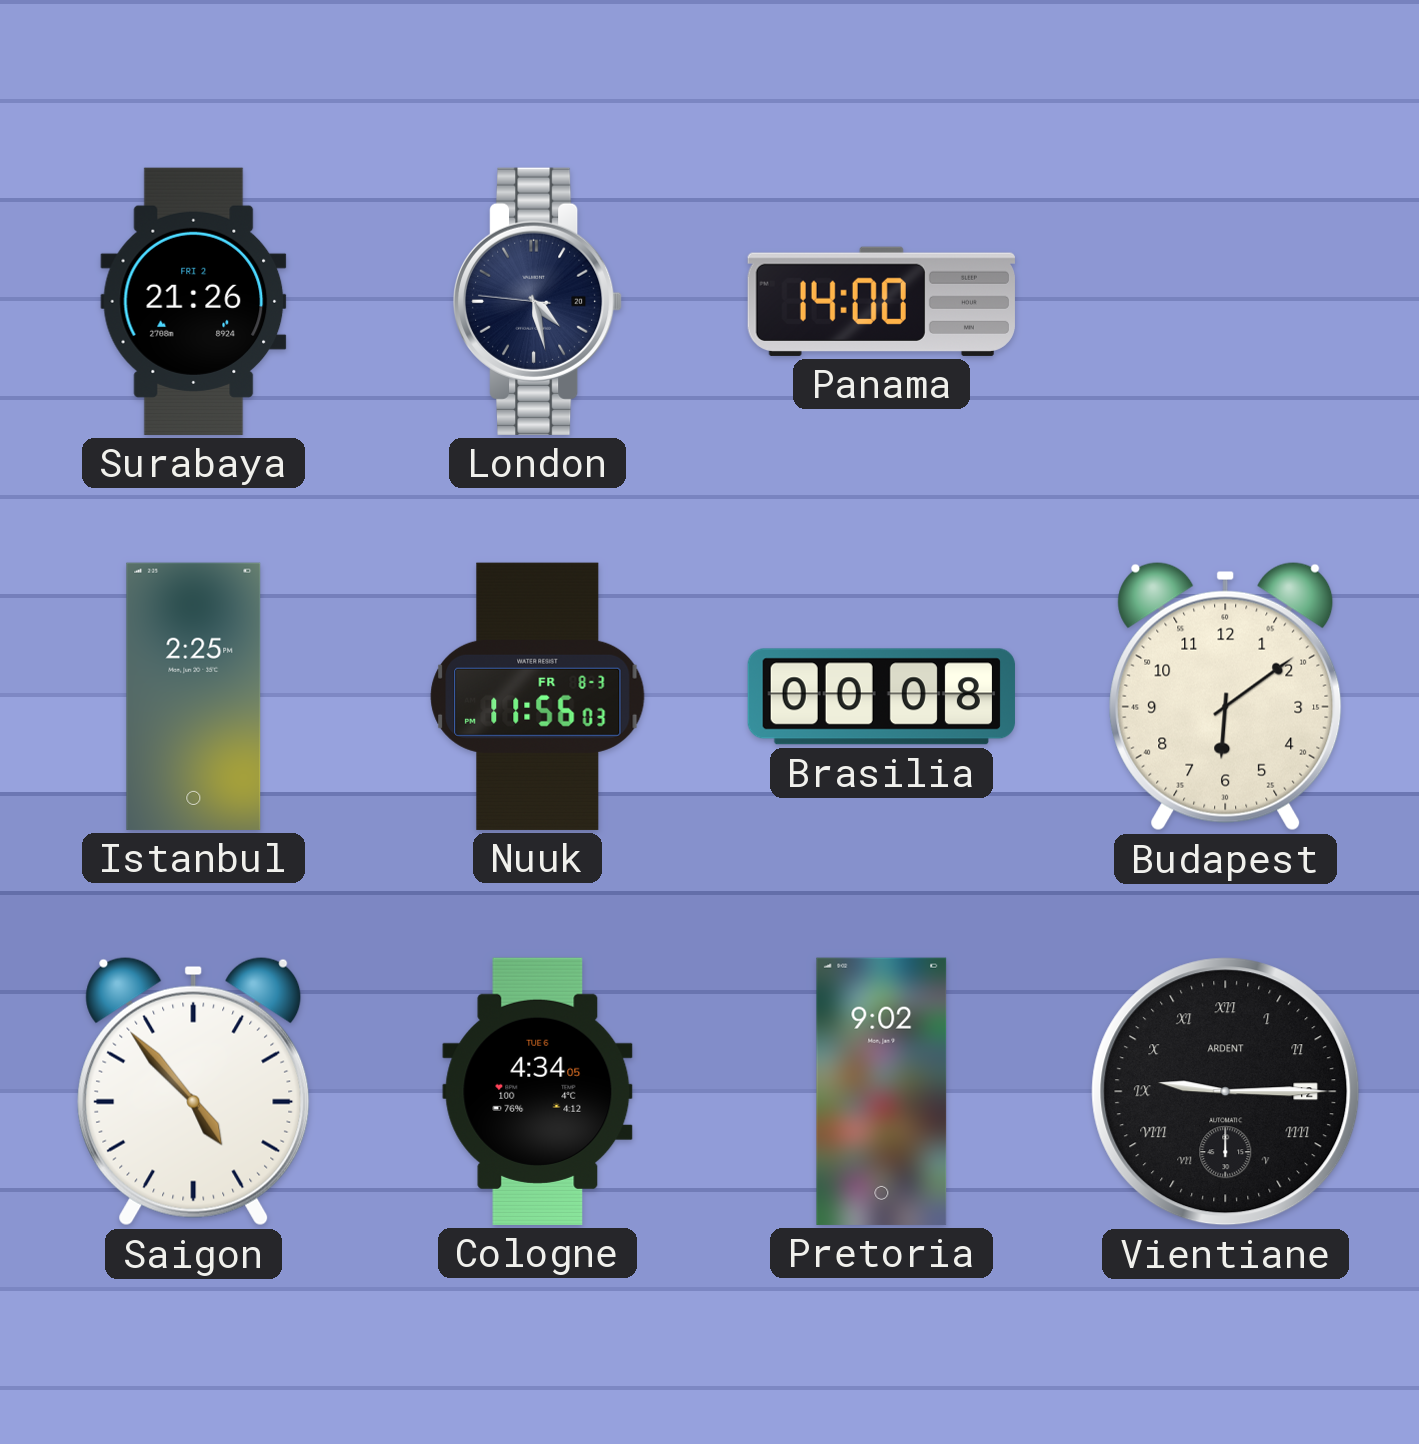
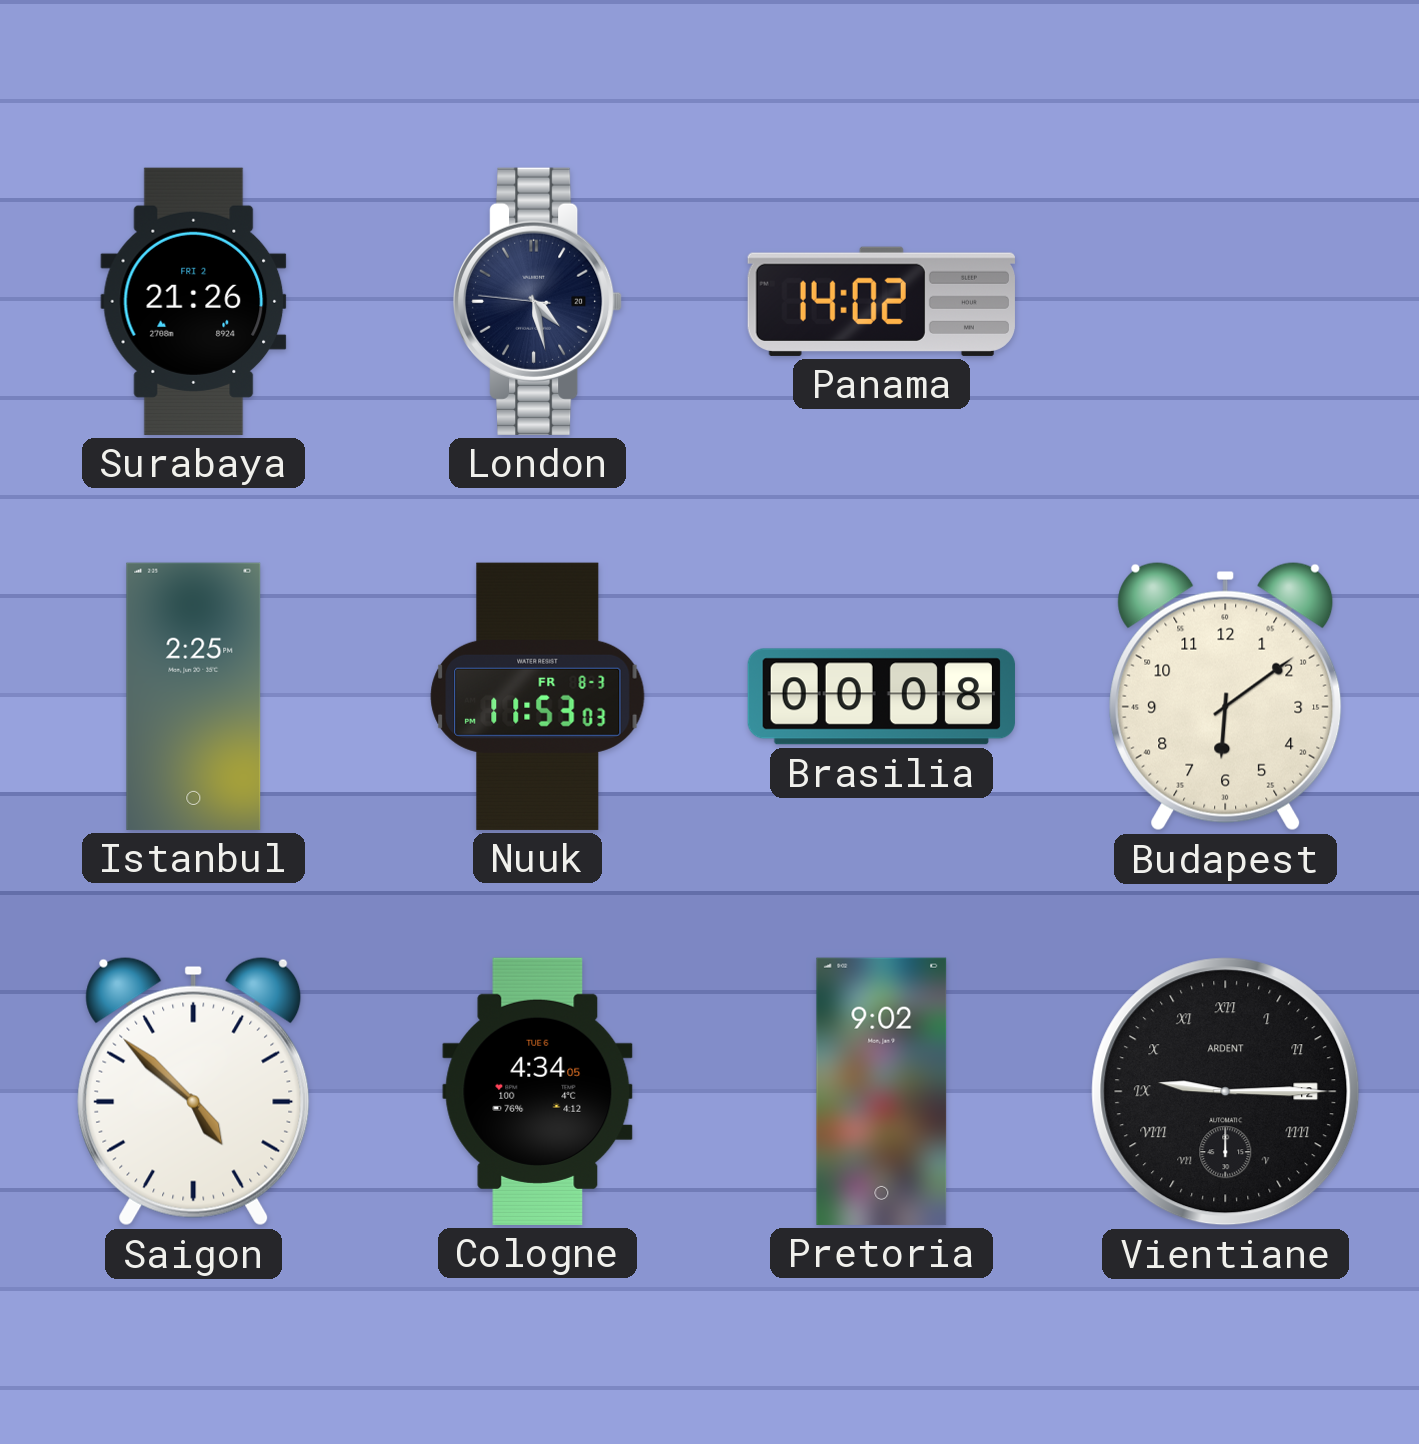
Panama: 14:00 -> 14:02 (881, 301)
Nuuk: 11:56 -> 11:53 (538, 696)
Saigon: 4:53 -> 4:52 (194, 1091)
